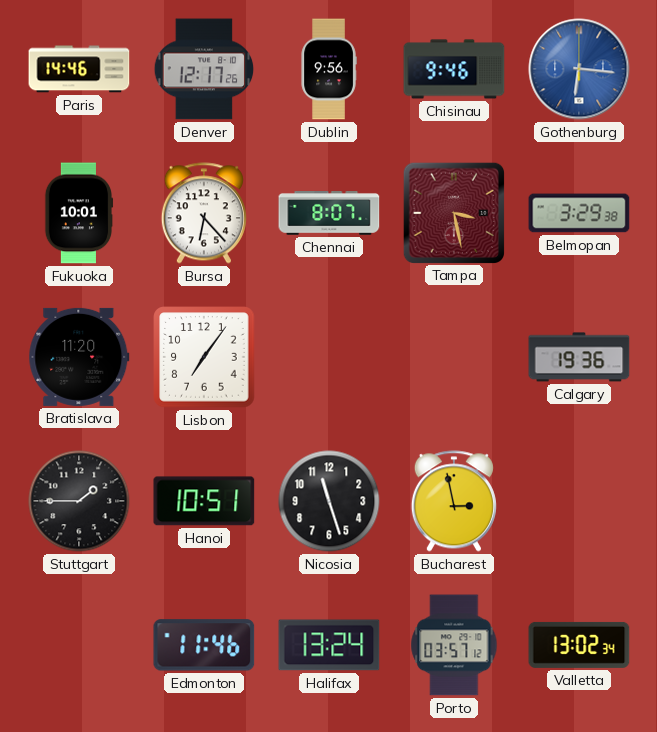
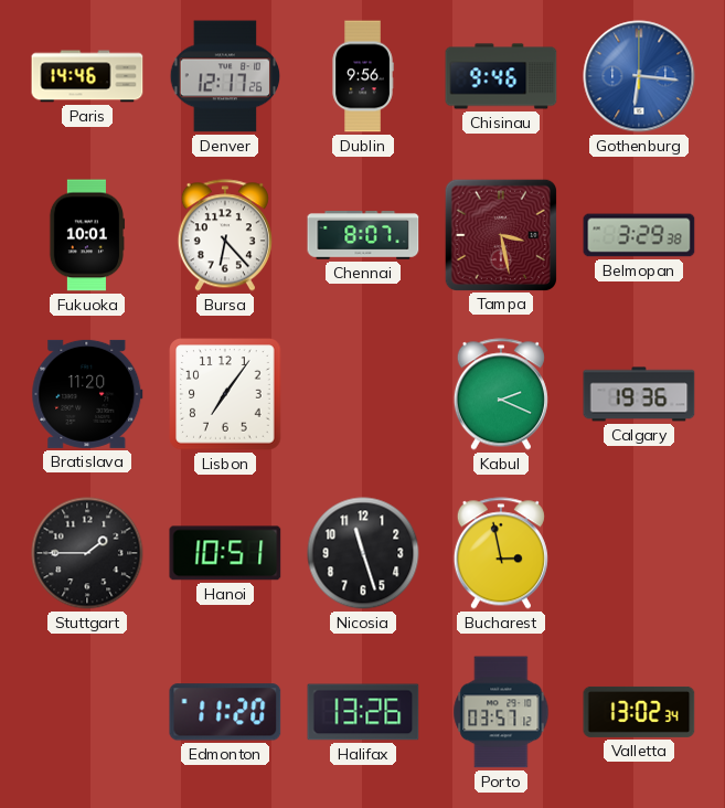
Kabul: none -> 2:19 (501, 394)
Edmonton: 11:46 -> 11:20 (225, 712)
Halifax: 13:24 -> 13:26 (363, 712)
